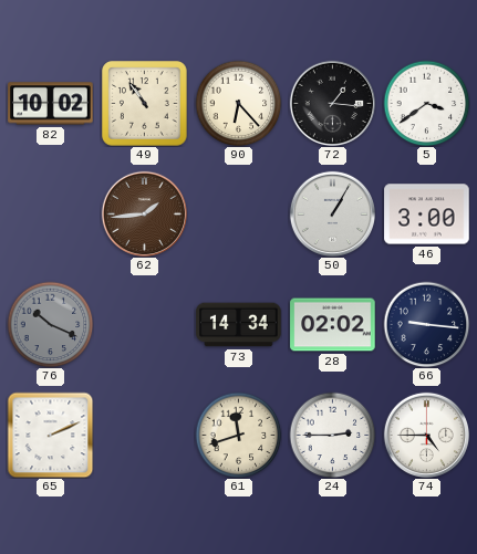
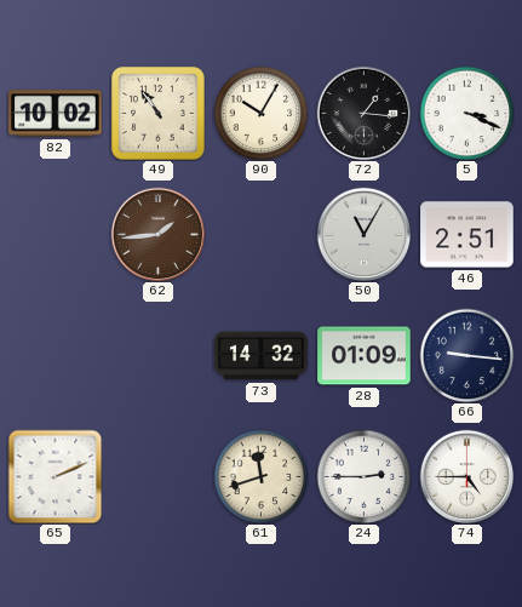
90: 6:23 -> 10:05 (260, 113)
5: 3:39 -> 3:19 (466, 113)
50: 1:05 -> 11:05 (363, 234)
46: 3:00 -> 2:51 (467, 235)
76: 10:19 -> none (50, 324)
73: 14:34 -> 14:32 (262, 356)
28: 02:02 -> 01:09 (365, 356)
